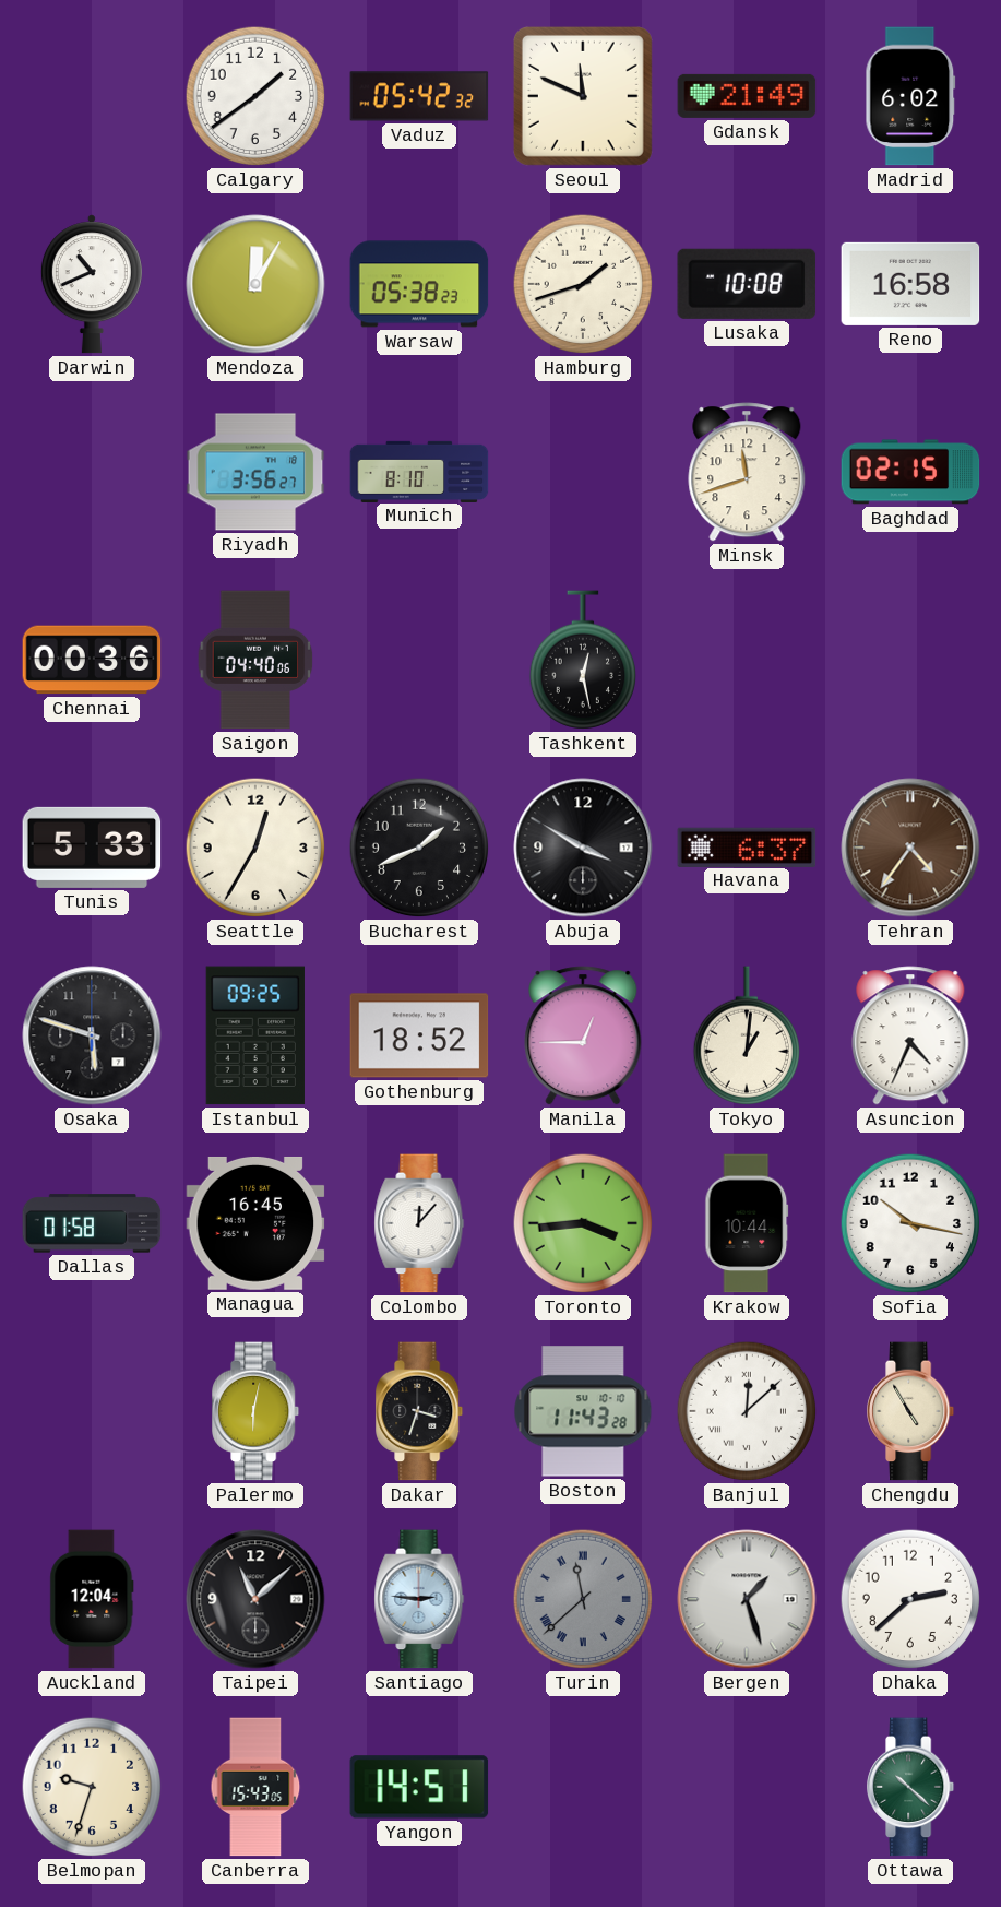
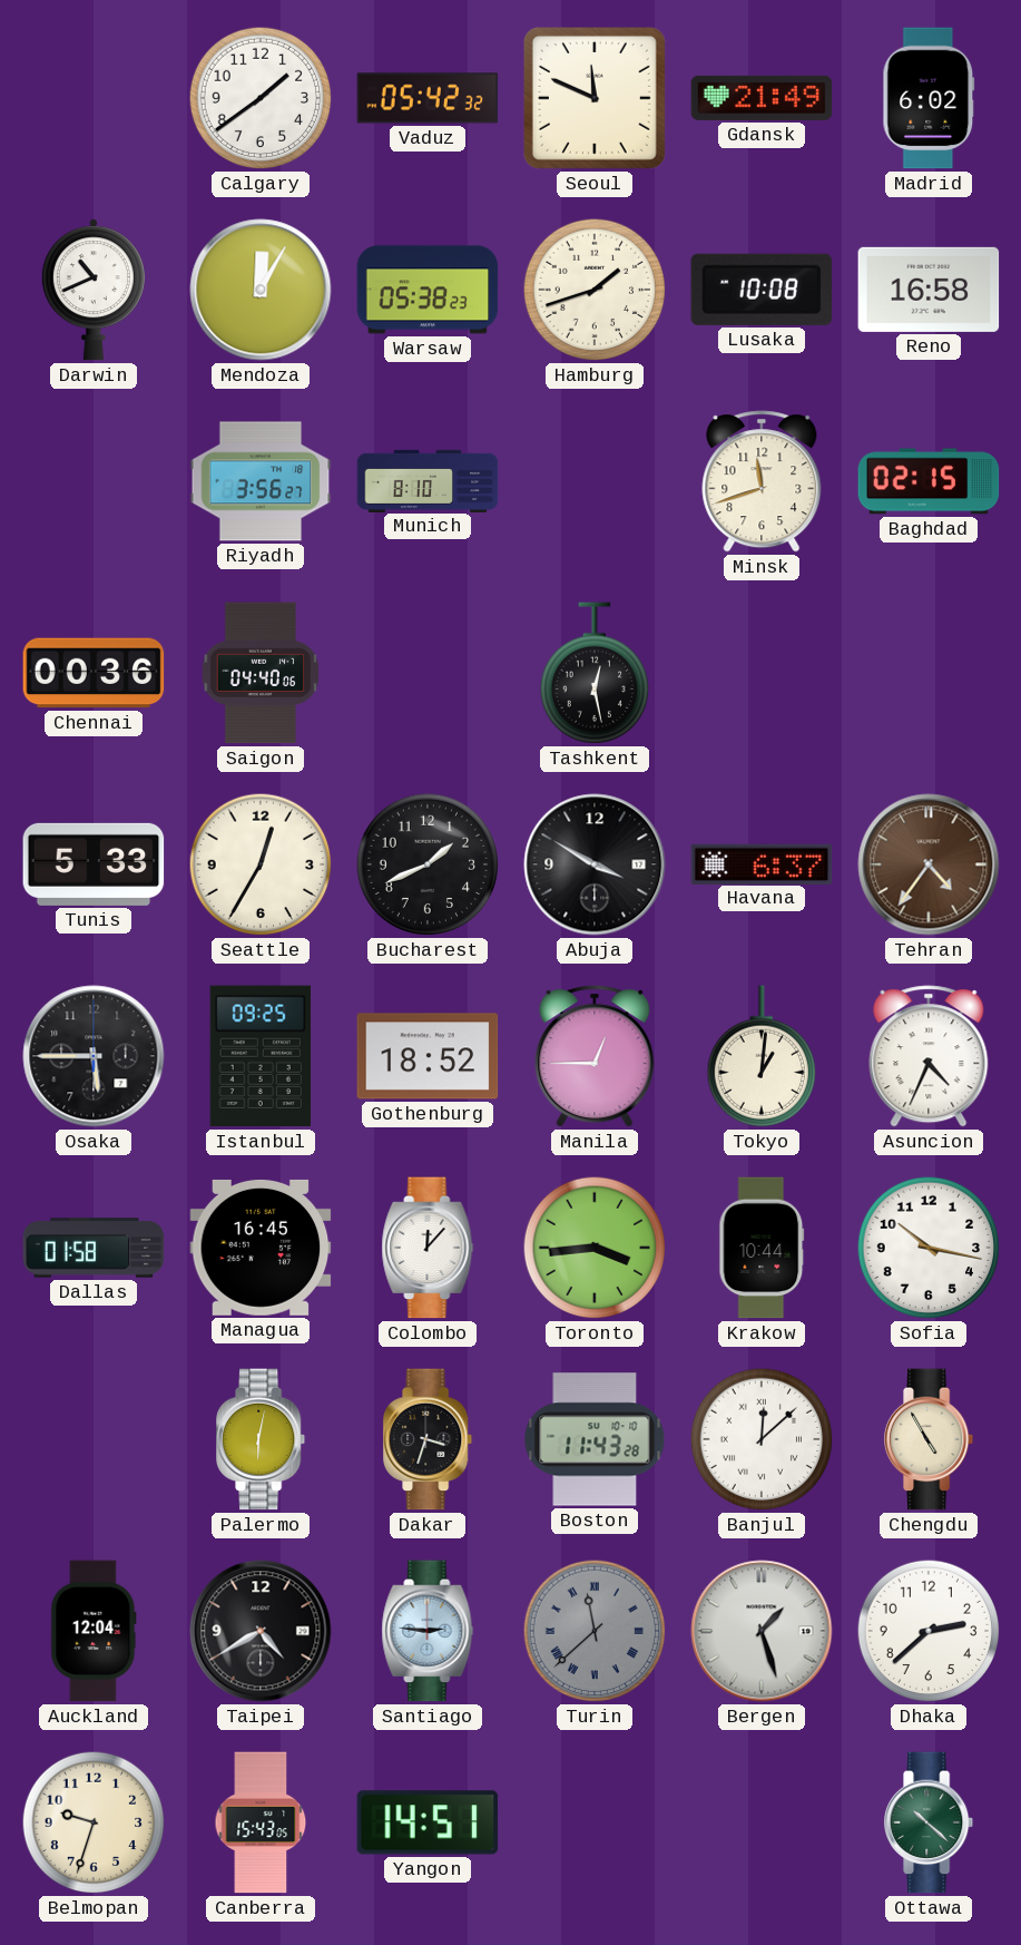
Osaka: 5:48 -> 5:45 (94, 1056)
Taipei: 11:08 -> 4:40 (261, 1631)
